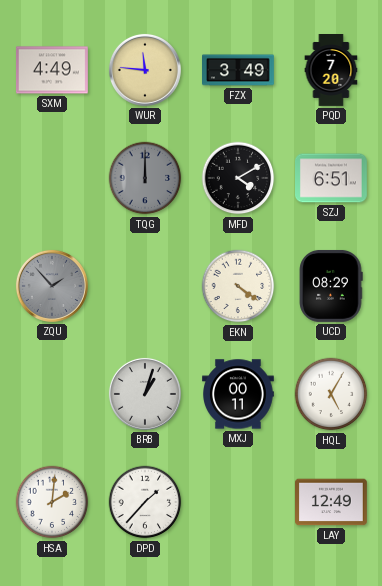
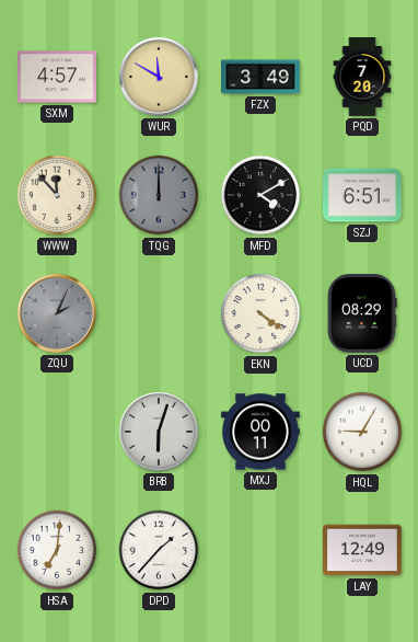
SXM: 4:49 -> 4:57 (57, 77)
WUR: 11:46 -> 11:50 (159, 77)
WWW: none -> 11:53 (57, 195)
ZQU: 1:53 -> 2:04 (57, 313)
BRB: 1:03 -> 6:03 (159, 432)
HQL: 5:05 -> 9:05 (362, 432)
HSA: 2:01 -> 7:01 (57, 550)
